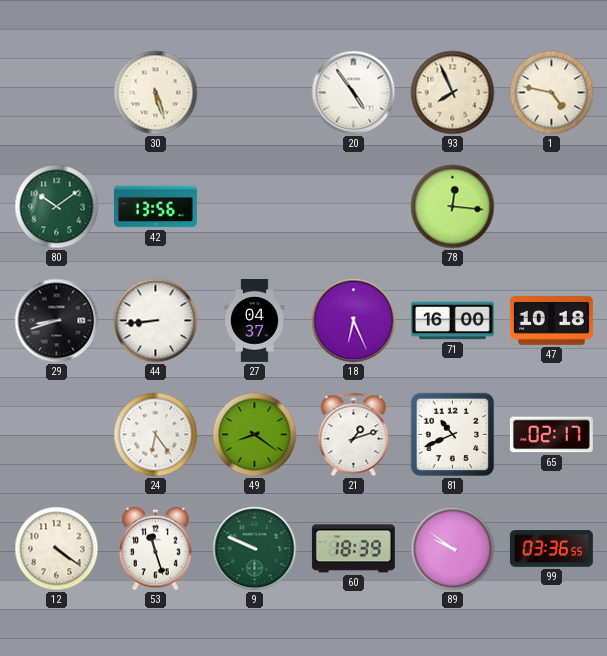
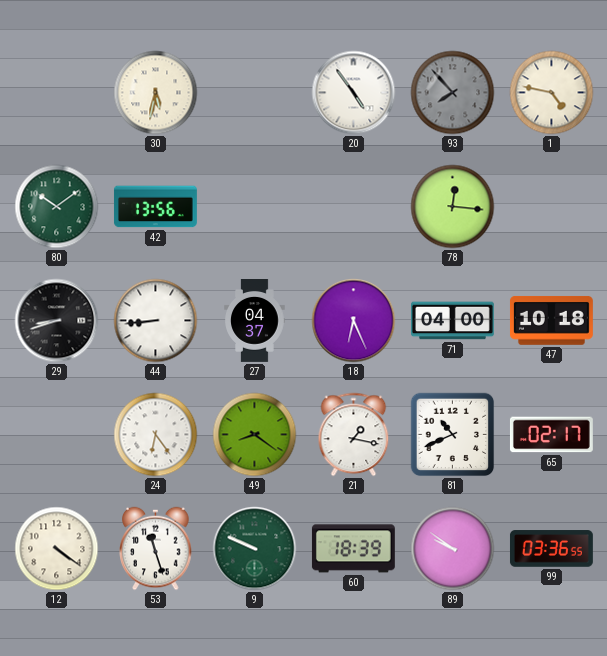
30: 5:27 -> 5:32 (156, 93)
93: 7:56 -> 7:53 (453, 93)
93 dial: cream -> grey (453, 93)
71: 16:00 -> 04:00 (453, 321)
21: 1:12 -> 1:17 (354, 435)
